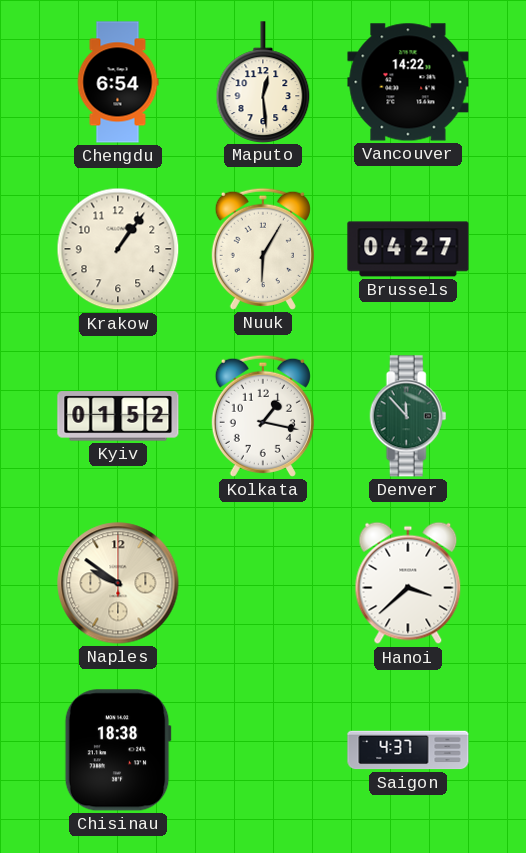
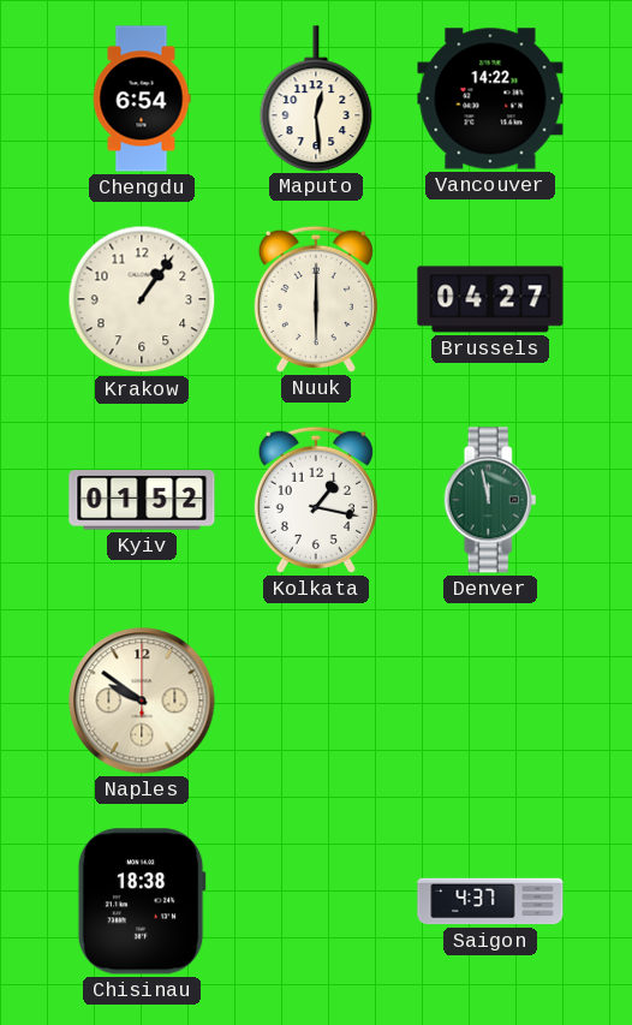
Nuuk: 6:05 -> 6:00 (316, 299)
Denver: 11:53 -> 11:58 (490, 500)
Hanoi: 3:38 -> none (408, 583)
